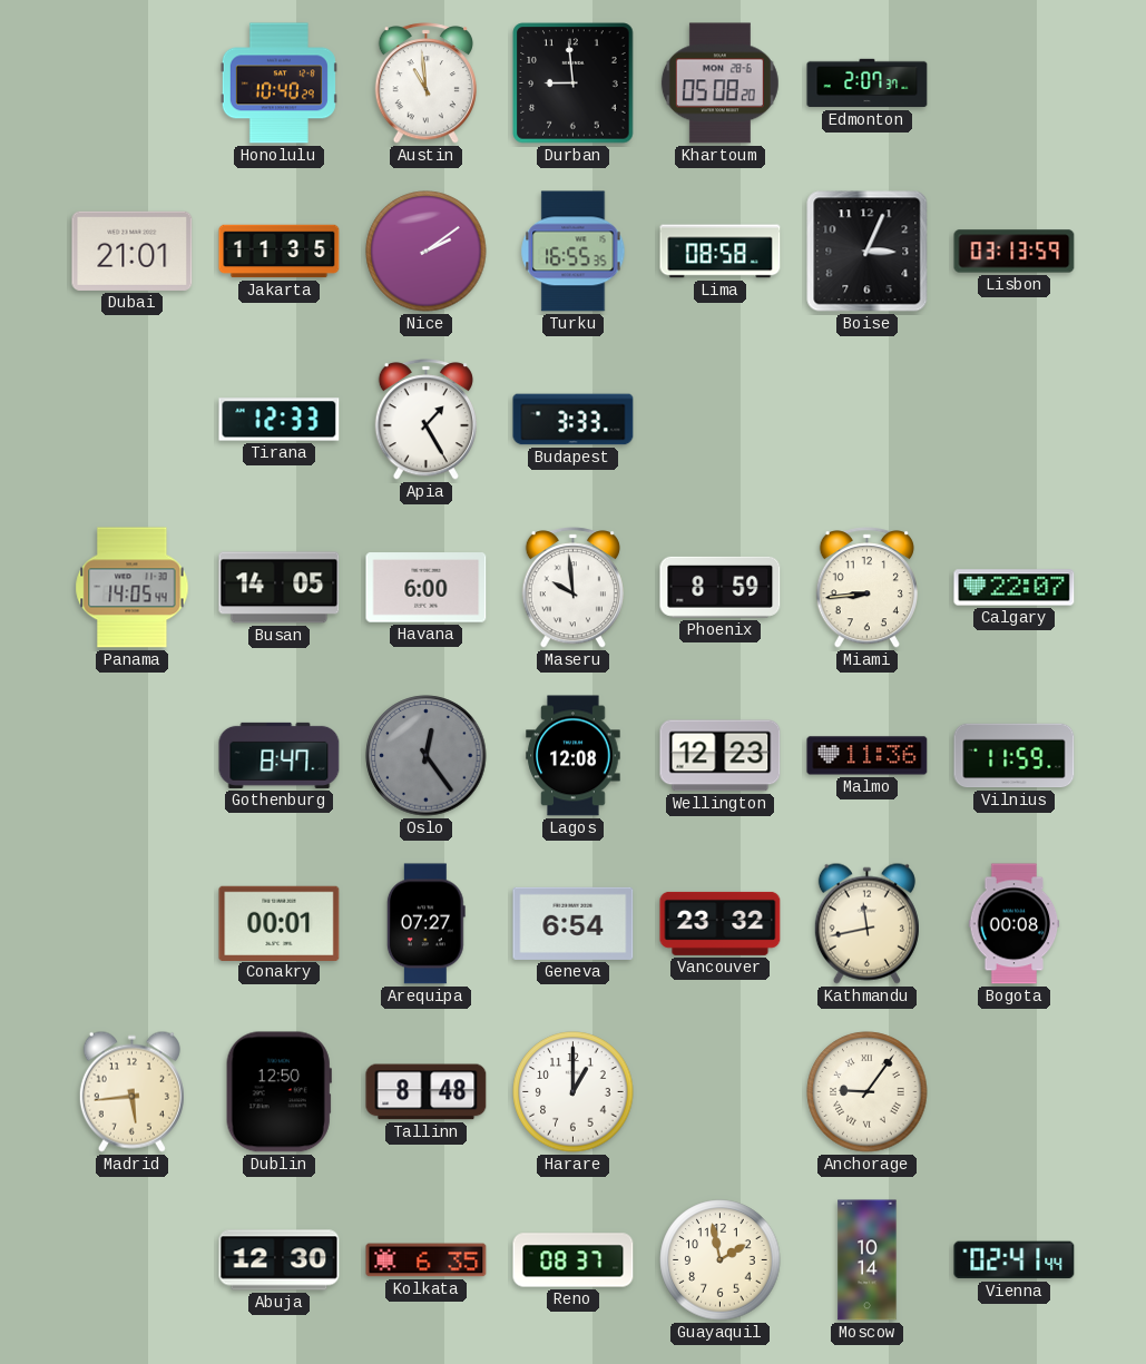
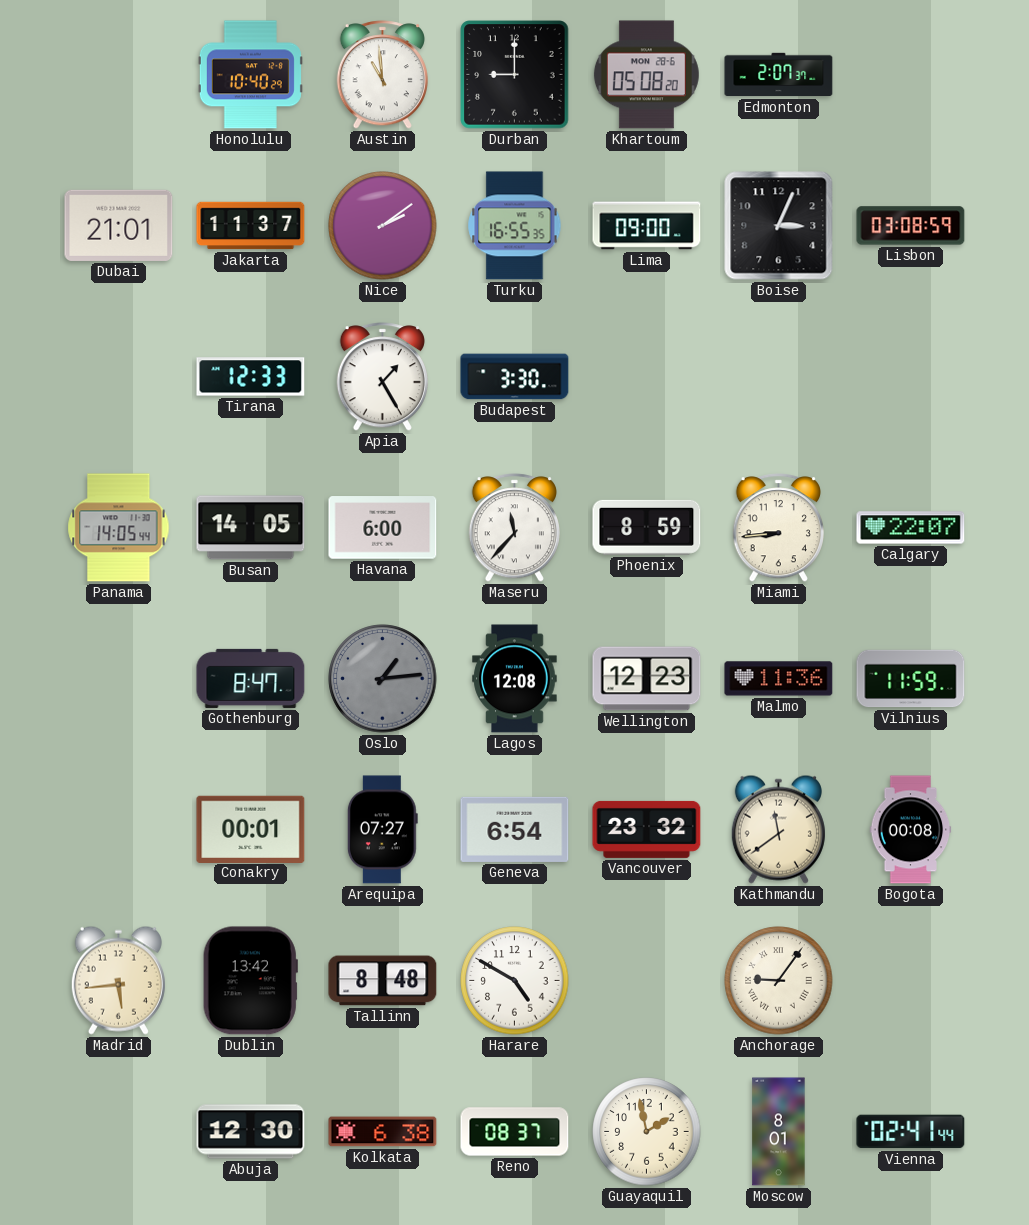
Durban: 8:59 -> 9:00 (515, 75)
Jakarta: 11:35 -> 11:37 (251, 226)
Lima: 08:58 -> 09:00 (647, 226)
Lisbon: 03:13 -> 03:08 (911, 226)
Budapest: 3:33 -> 3:30 (515, 377)
Maseru: 9:59 -> 11:37 (514, 528)
Oslo: 12:24 -> 1:14 (383, 679)
Kathmandu: 11:43 -> 11:39 (778, 829)
Dublin: 12:50 -> 13:42 (250, 981)
Harare: 1:00 -> 4:50 (515, 981)
Kolkata: 6:35 -> 6:38 (383, 1132)
Moscow: 10:14 -> 8:01 (779, 1132)
